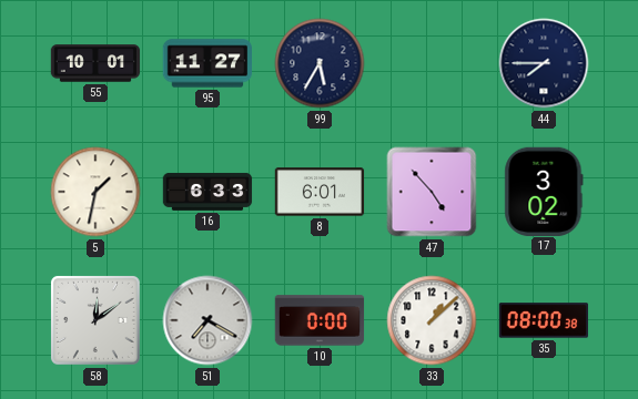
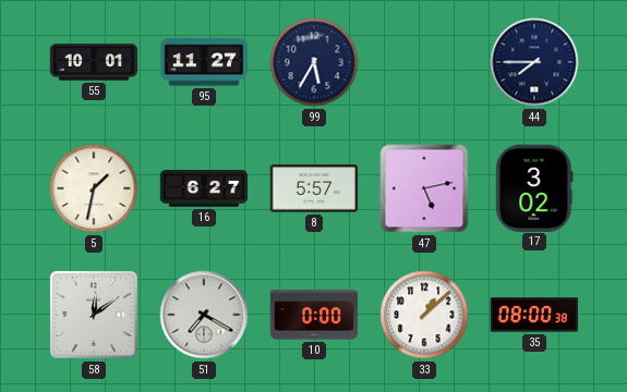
16: 6:33 -> 6:27 (204, 188)
8: 6:01 -> 5:57 (314, 188)
47: 4:53 -> 5:13 (424, 188)
